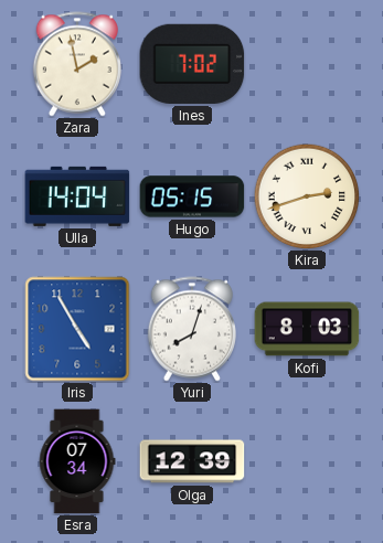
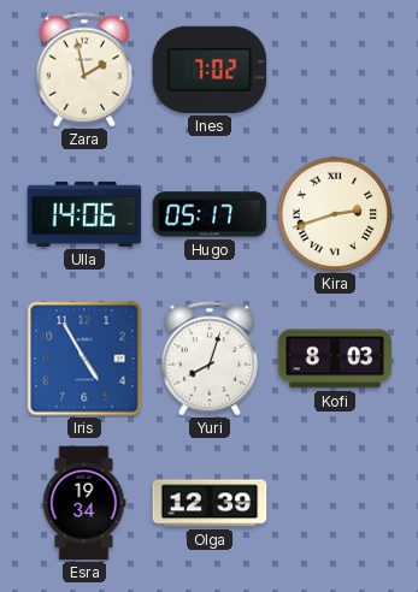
Ulla: 14:04 -> 14:06 (84, 214)
Hugo: 05:15 -> 05:17 (210, 214)
Esra: 07:34 -> 19:34 (84, 503)
